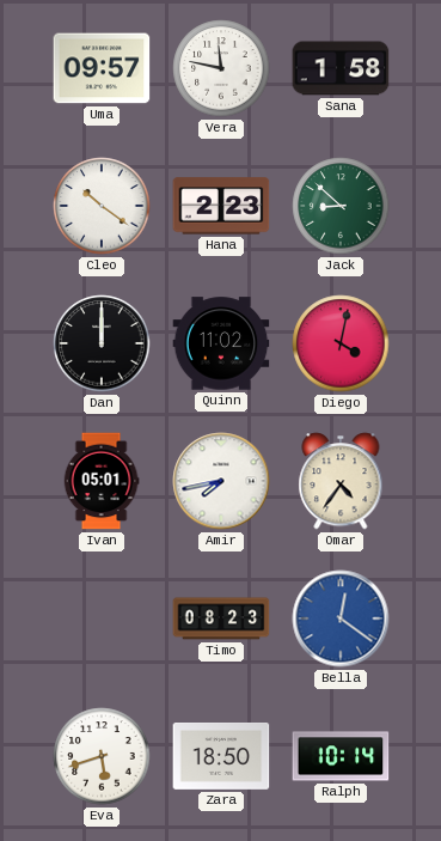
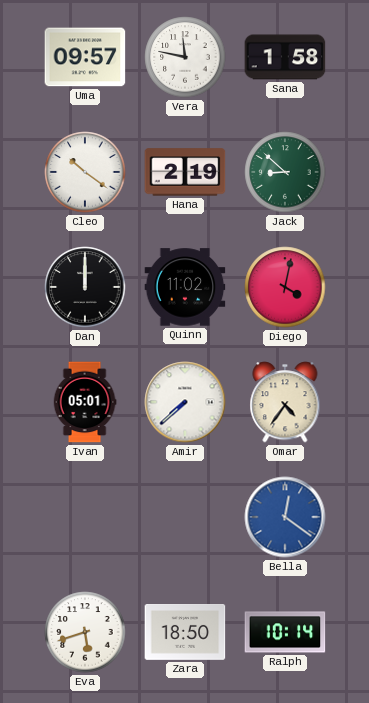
Hana: 2:23 -> 2:19 (185, 172)
Amir: 7:43 -> 7:38 (185, 402)
Timo: 08:23 -> none (221, 618)
